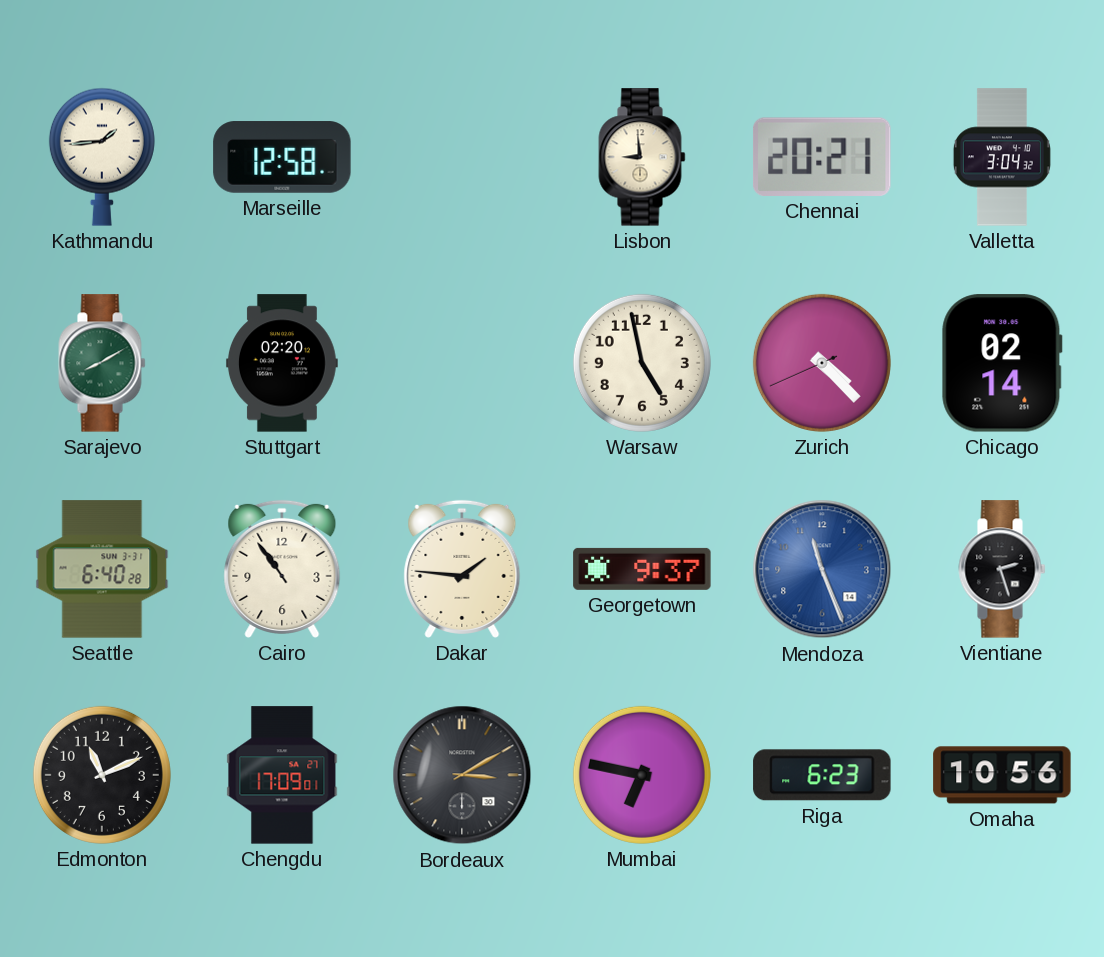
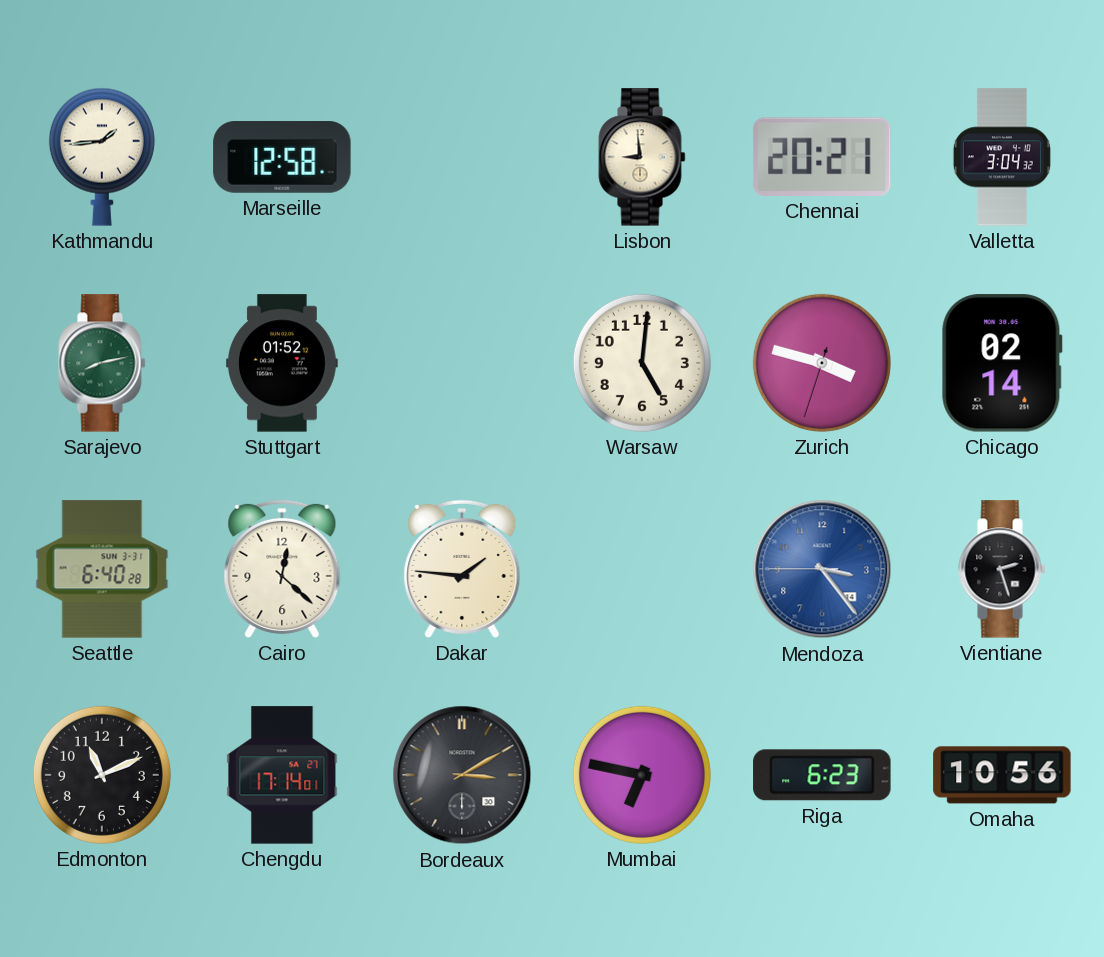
Sarajevo: 8:10 -> 8:13 (102, 363)
Stuttgart: 02:20 -> 01:52 (282, 363)
Warsaw: 4:58 -> 5:01 (642, 363)
Zurich: 4:22 -> 3:47 (822, 363)
Cairo: 10:54 -> 12:22 (282, 569)
Georgetown: 9:37 -> none (642, 569)
Mendoza: 11:26 -> 3:23 (822, 569)
Chengdu: 17:09 -> 17:14 (282, 775)
